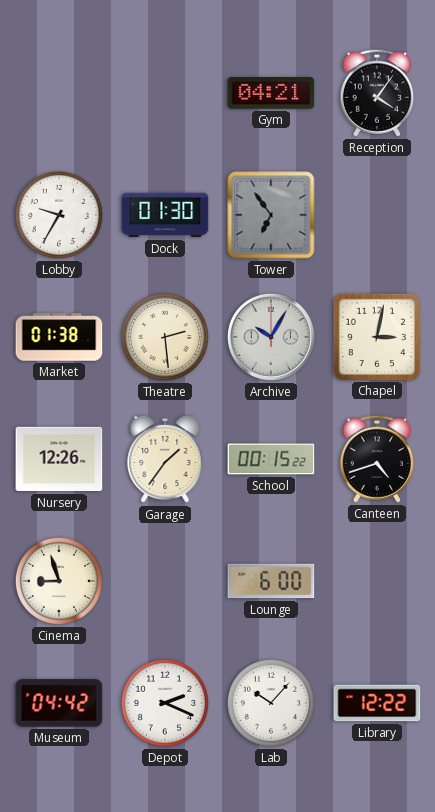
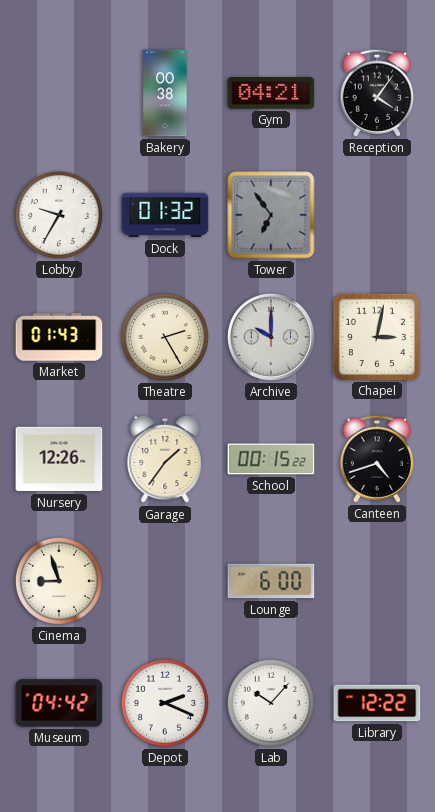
Bakery: none -> 00:38 (165, 93)
Dock: 01:30 -> 01:32 (165, 215)
Market: 01:38 -> 01:43 (59, 337)
Theatre: 2:29 -> 2:25 (165, 337)
Archive: 10:05 -> 10:00 (271, 337)
